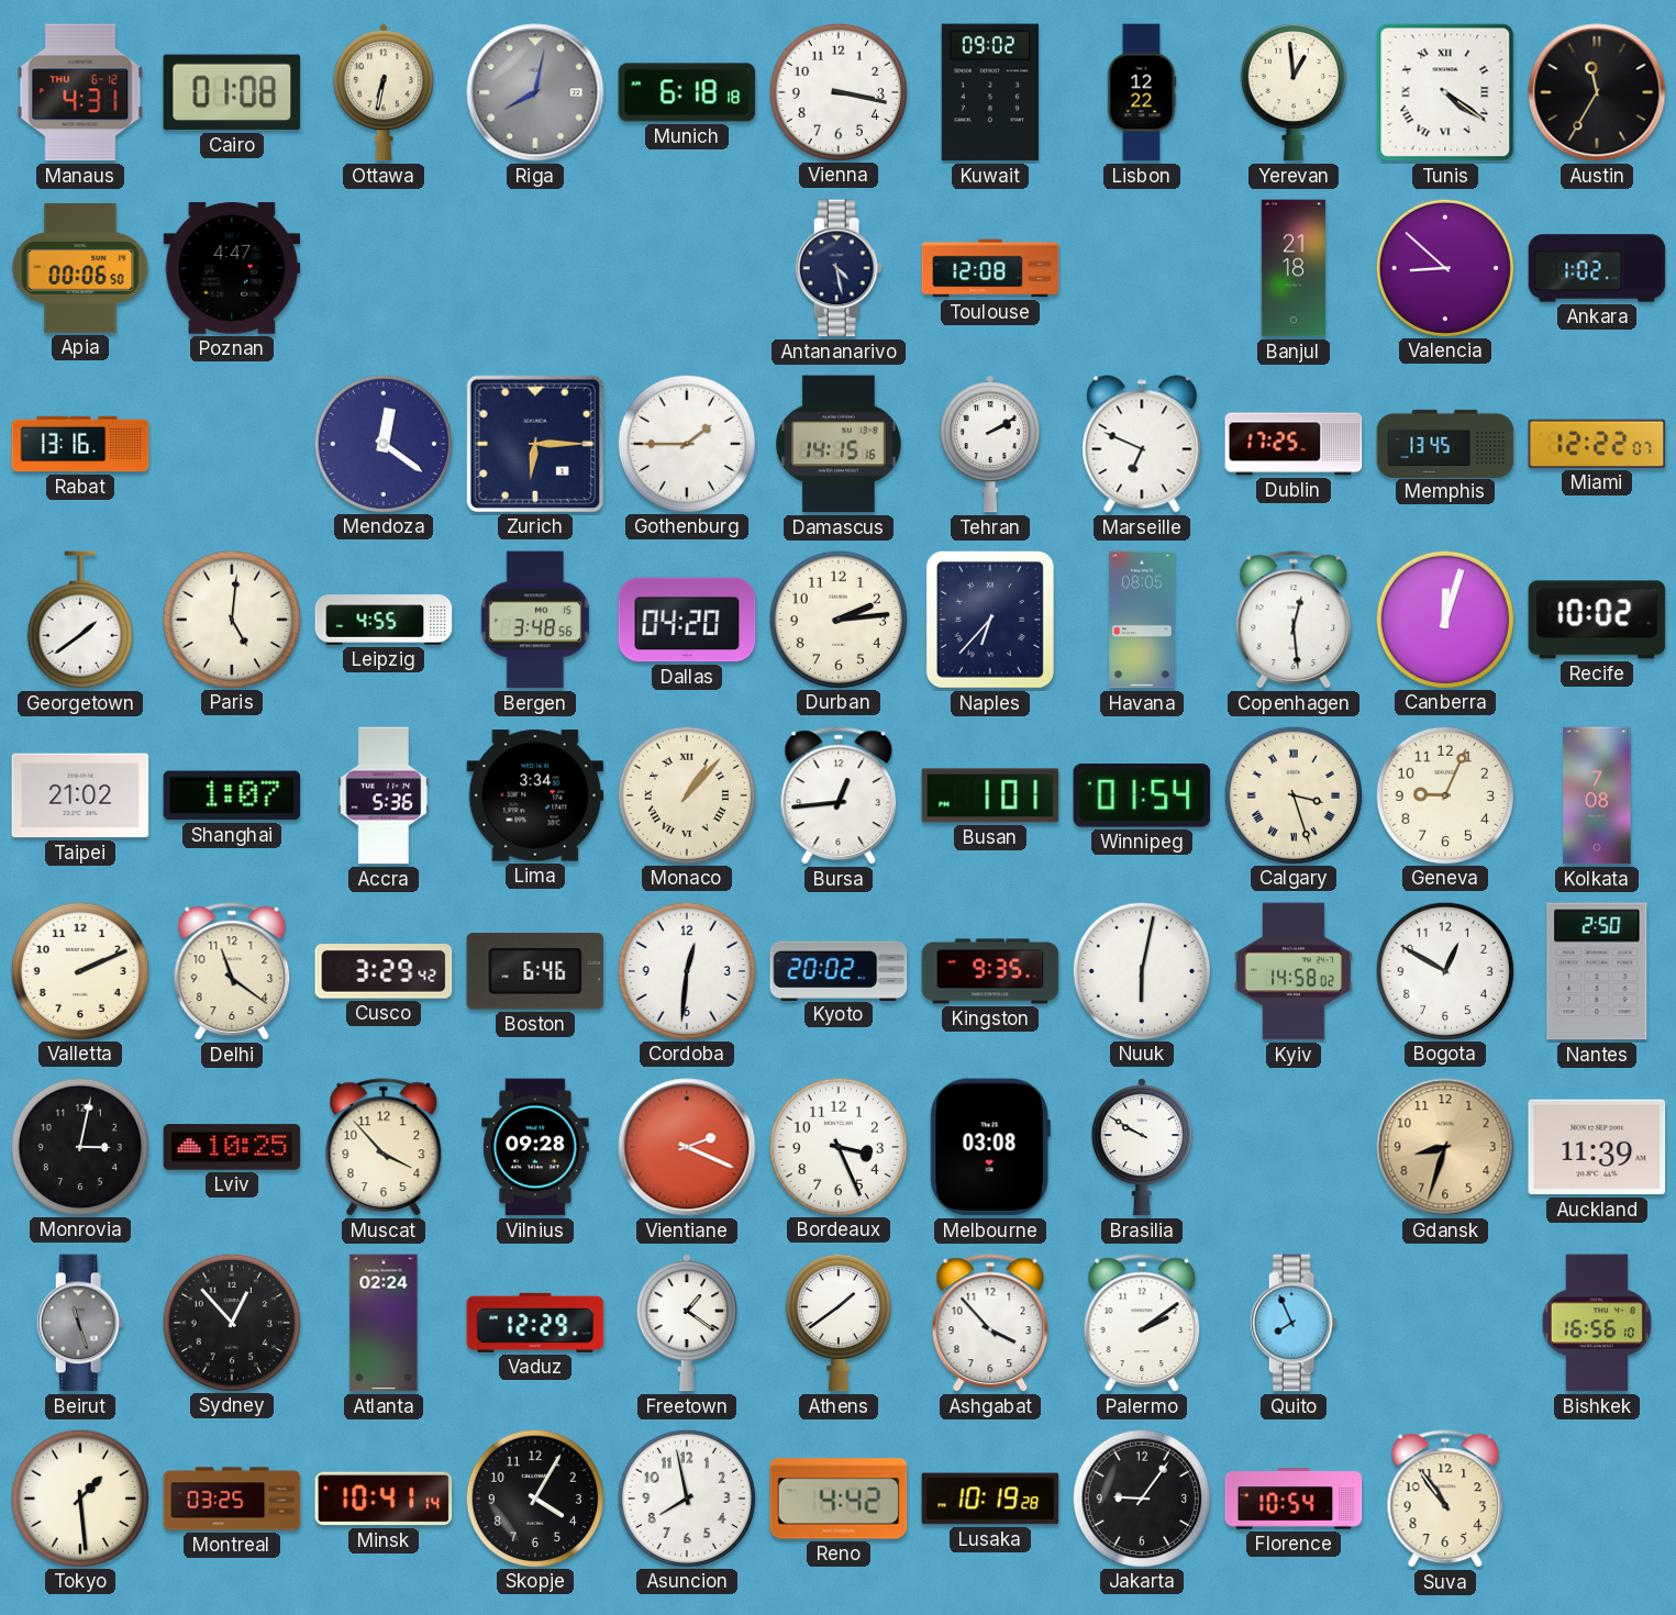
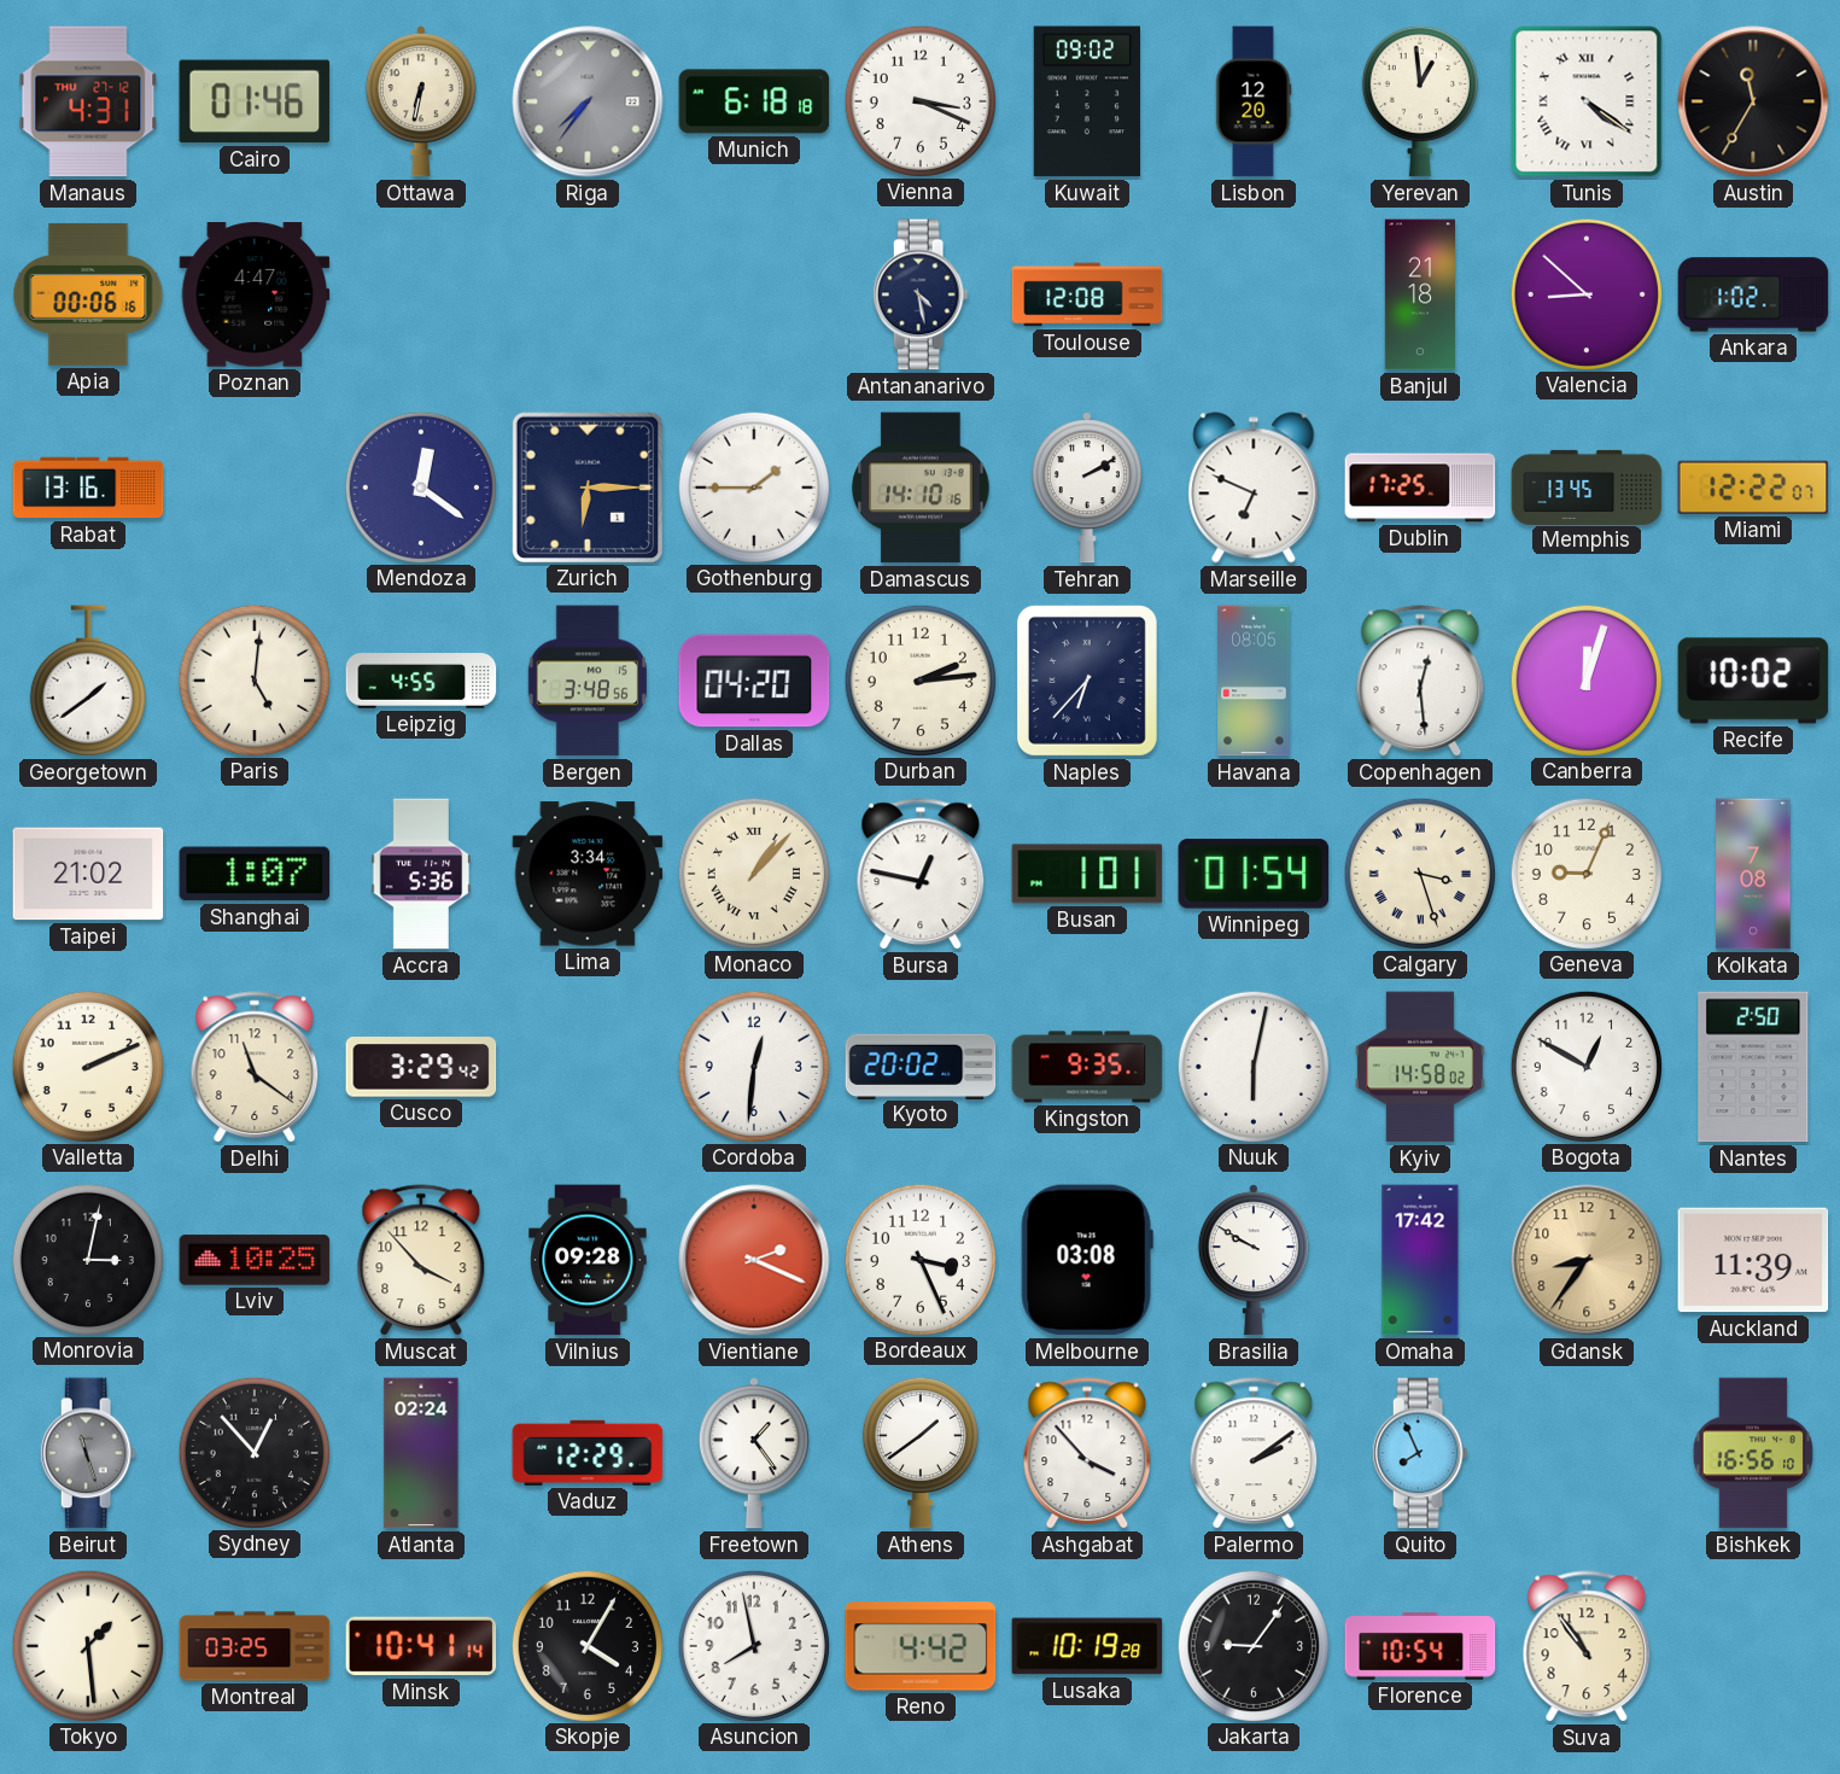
Manaus date: THU 6-12 -> THU 27-12 (88, 101)
Cairo: 01:08 -> 01:46 (255, 101)
Riga: 8:02 -> 7:36 (588, 101)
Vienna: 3:17 -> 3:19 (919, 100)
Lisbon: 12:22 -> 12:20 (1254, 101)
Apia: 00:06:50 -> 00:06:16 (88, 294)
Damascus: 14:15 -> 14:10 (921, 488)
Bursa: 12:44 -> 12:47 (921, 875)
Boston: 6:46 -> none (535, 971)
Omaha: none -> 17:42 (1420, 1260)
Gdansk: 8:33 -> 8:36 (1587, 1260)
Freetown: 1:21 -> 1:24 (754, 1453)
